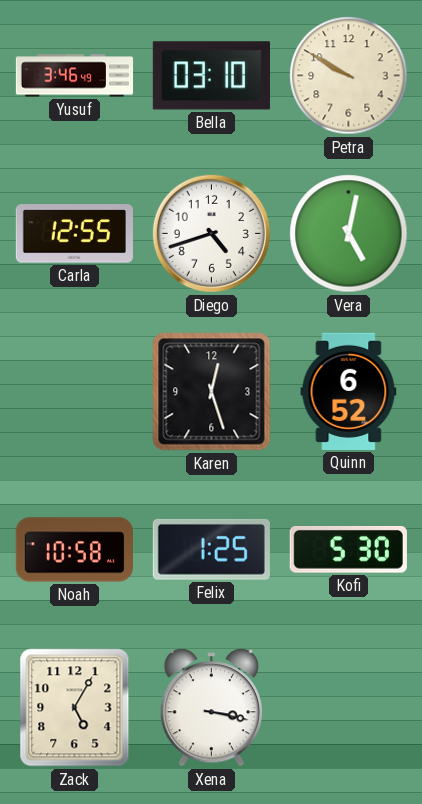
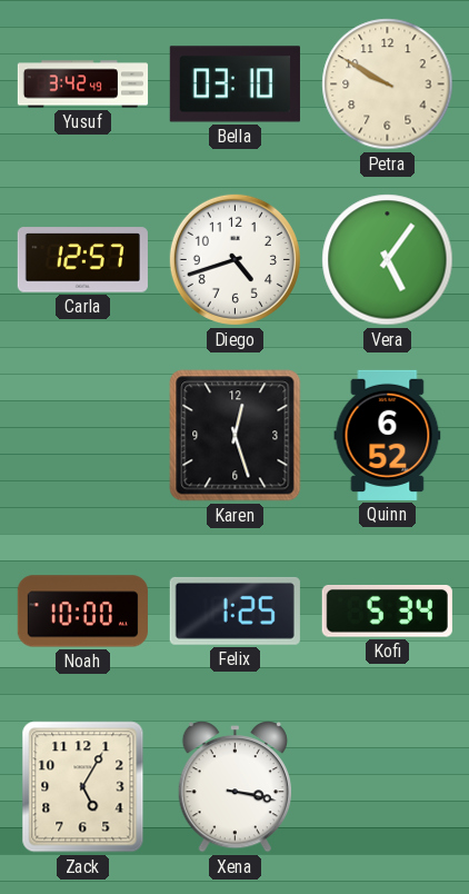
Yusuf: 3:46 -> 3:42 (83, 85)
Carla: 12:55 -> 12:57 (82, 260)
Vera: 5:02 -> 5:06 (388, 260)
Noah: 10:58 -> 10:00 (82, 612)
Kofi: 5:30 -> 5:34 (387, 612)
